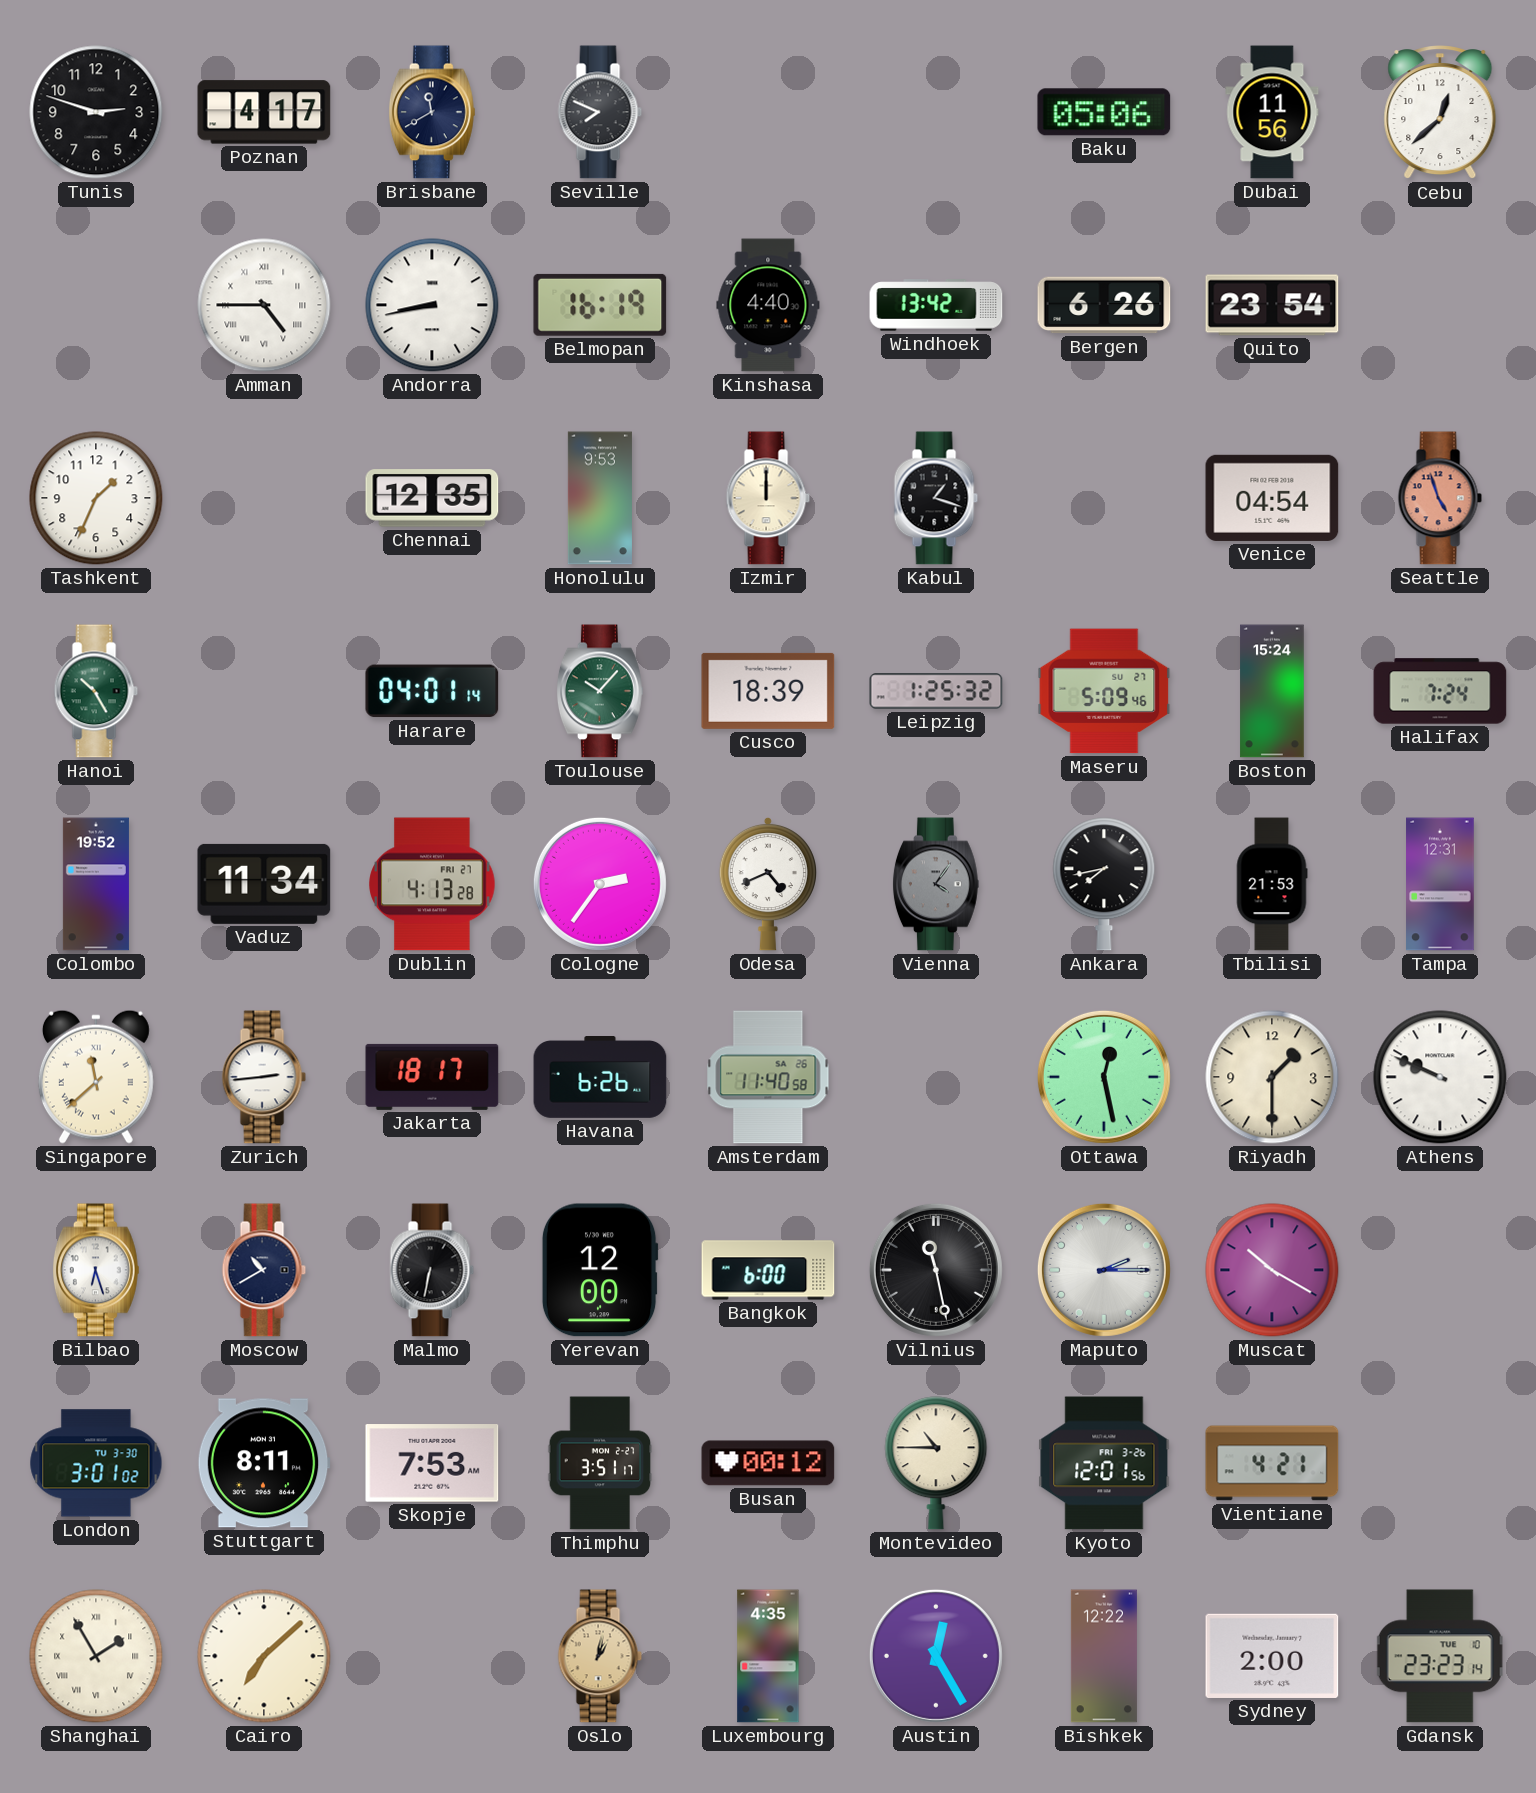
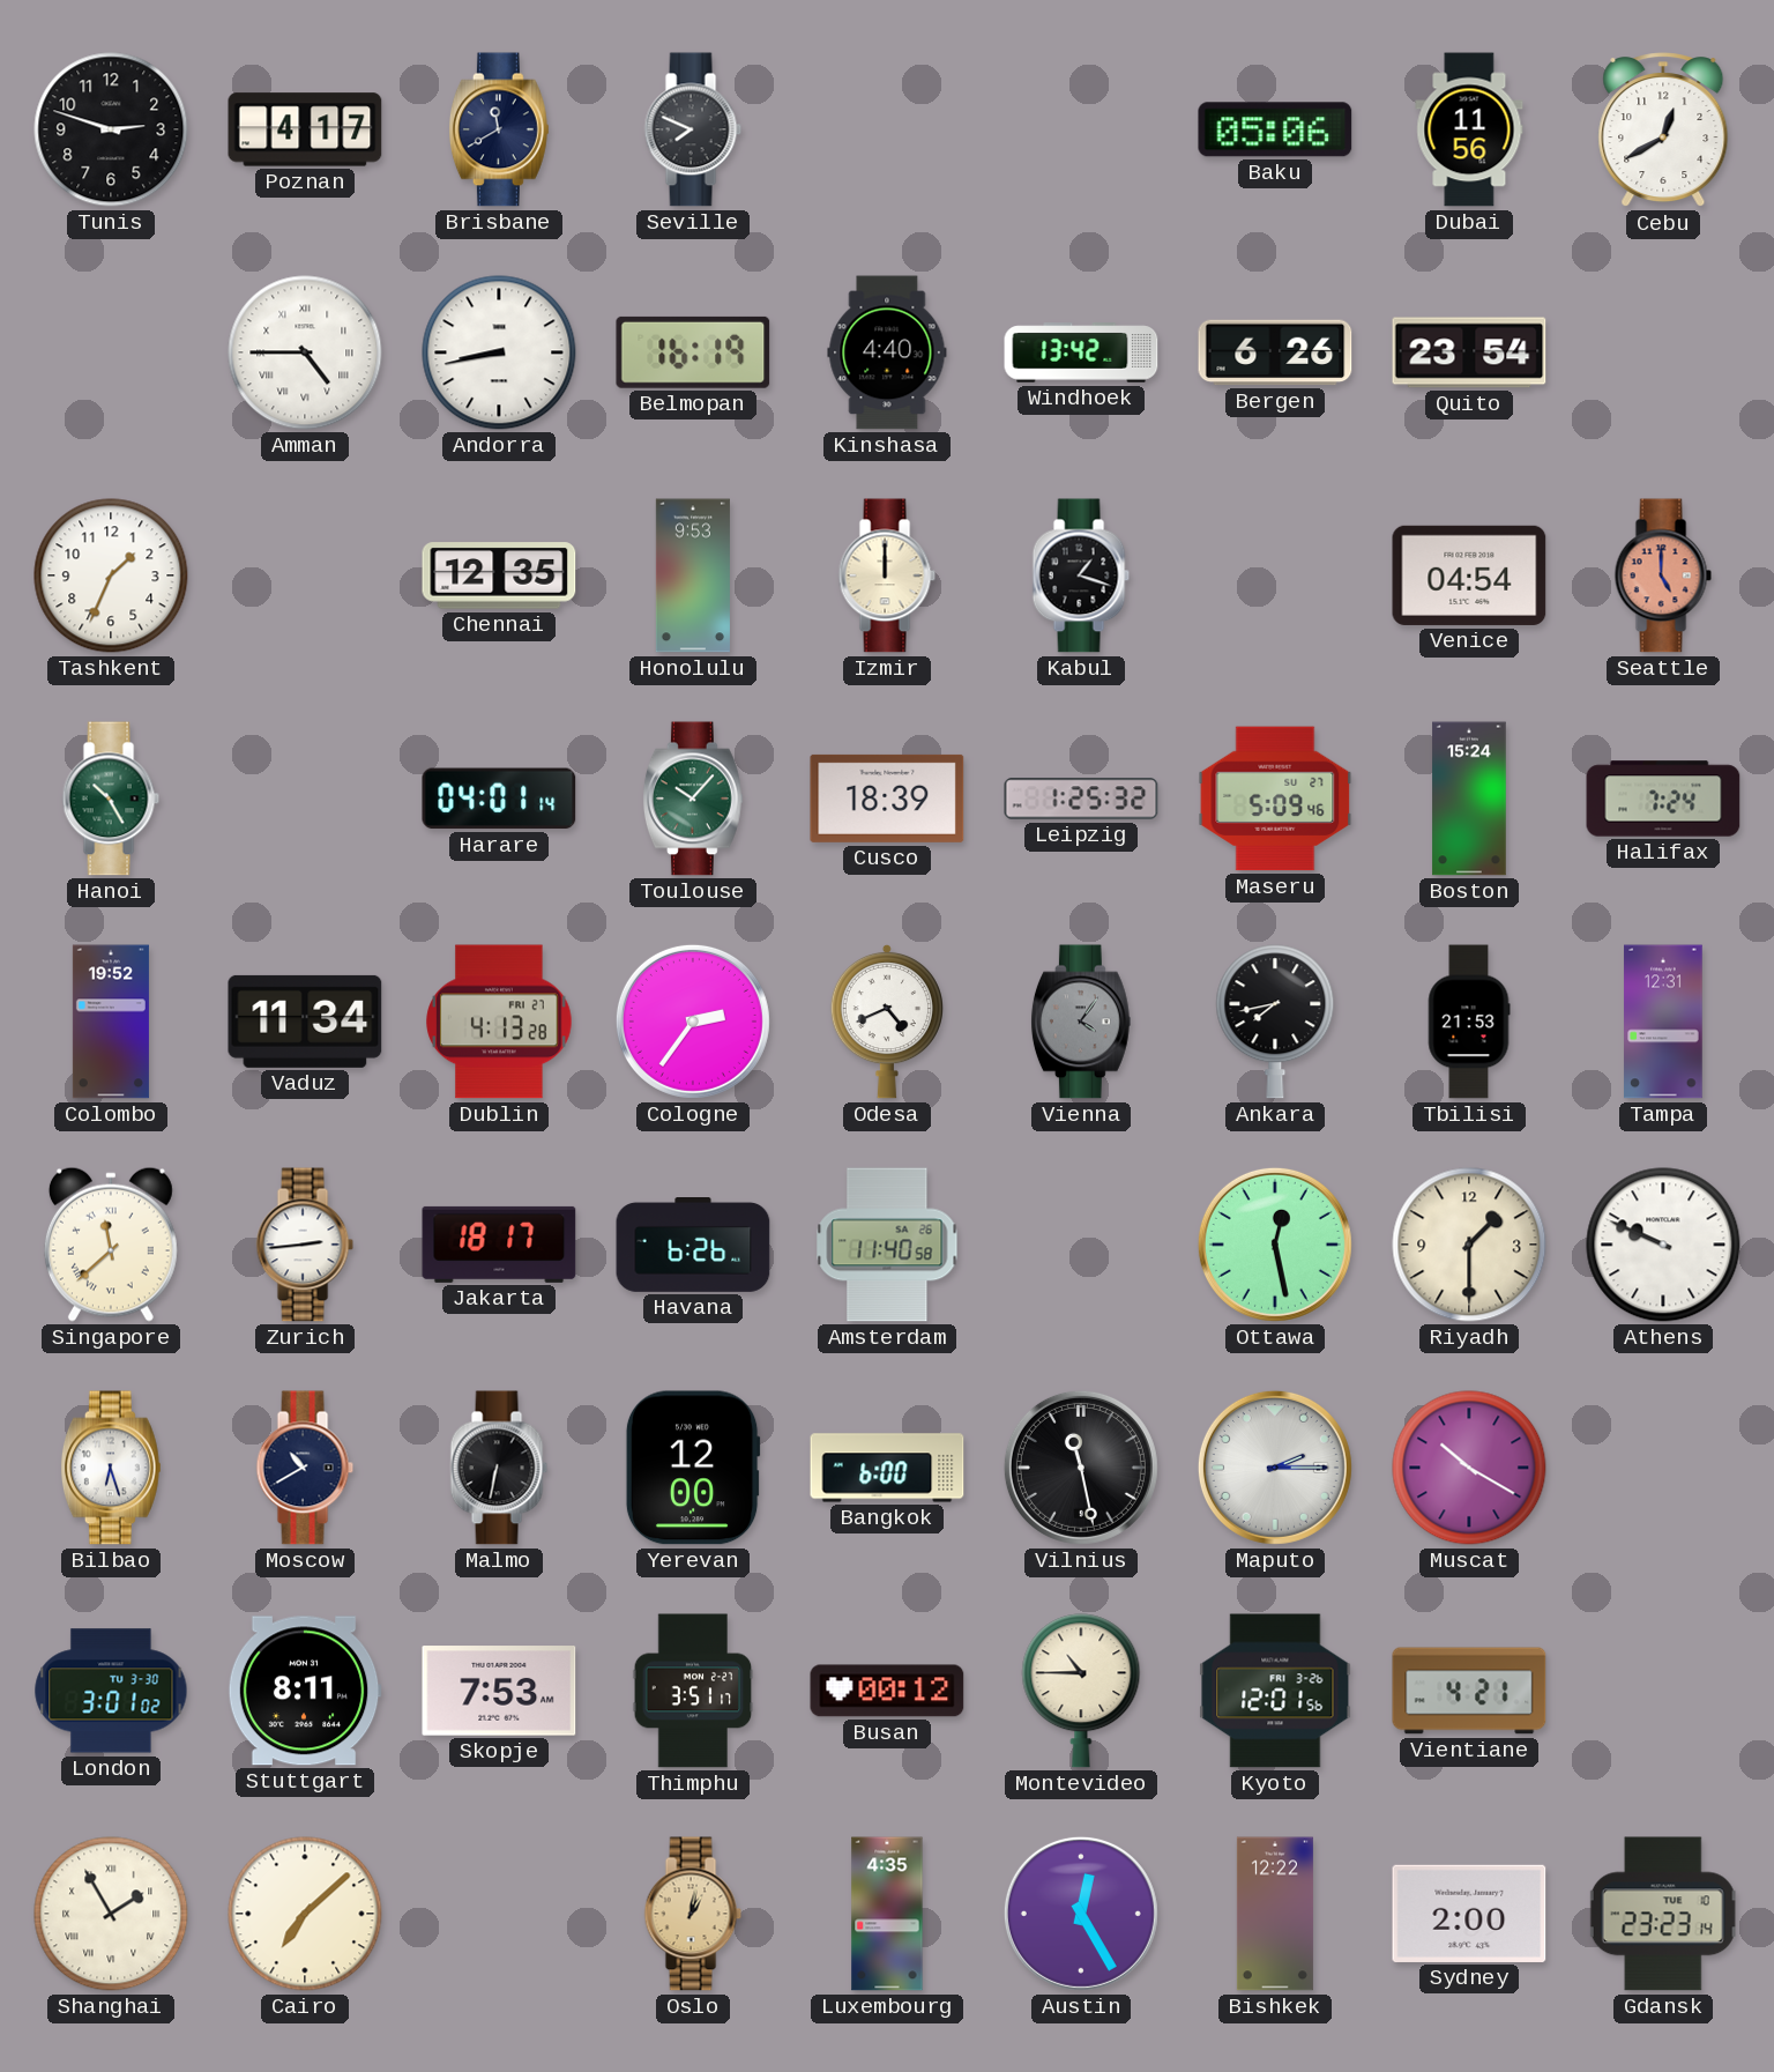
Cebu: 12:38 -> 12:40 (1663, 131)
Seattle: 4:57 -> 5:00 (1663, 575)
